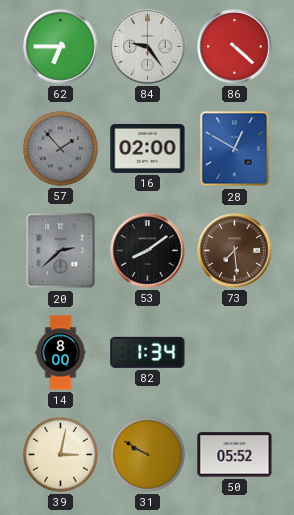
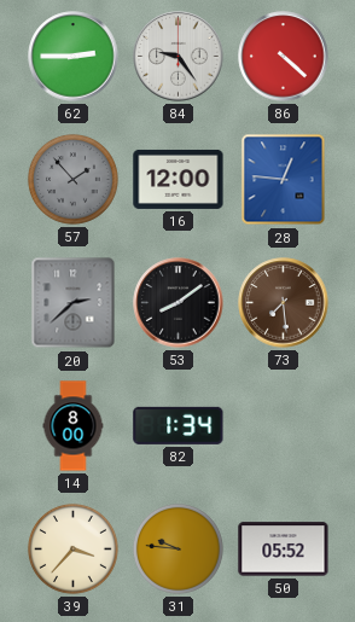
62: 6:45 -> 2:45 (74, 57)
16: 02:00 -> 12:00 (179, 179)
28: 12:50 -> 12:46 (284, 180)
39: 3:02 -> 3:37 (72, 548)
31: 9:50 -> 9:46 (177, 548)
